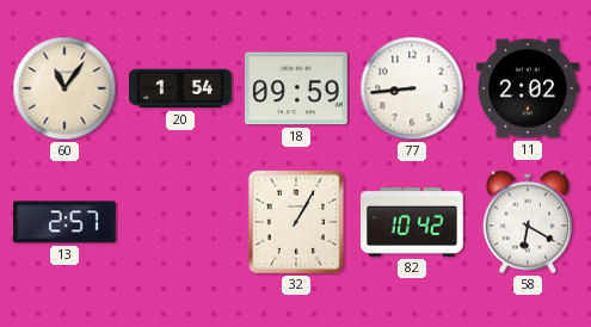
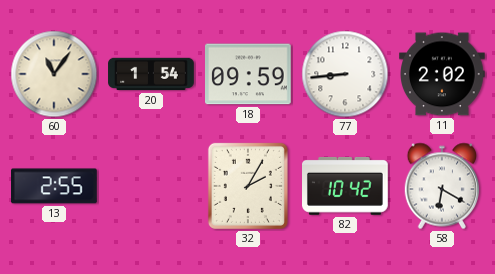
13: 2:57 -> 2:55 (55, 186)
32: 1:05 -> 2:05 (248, 186)
